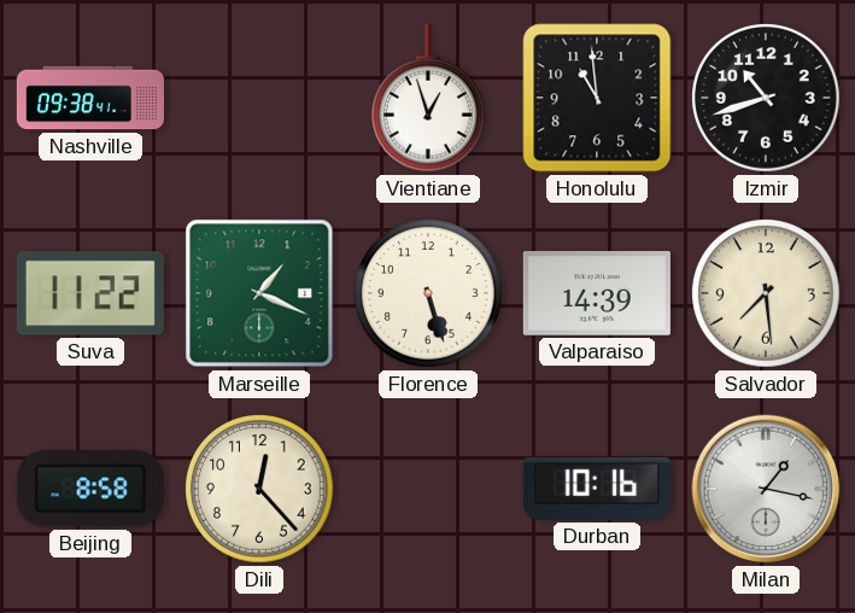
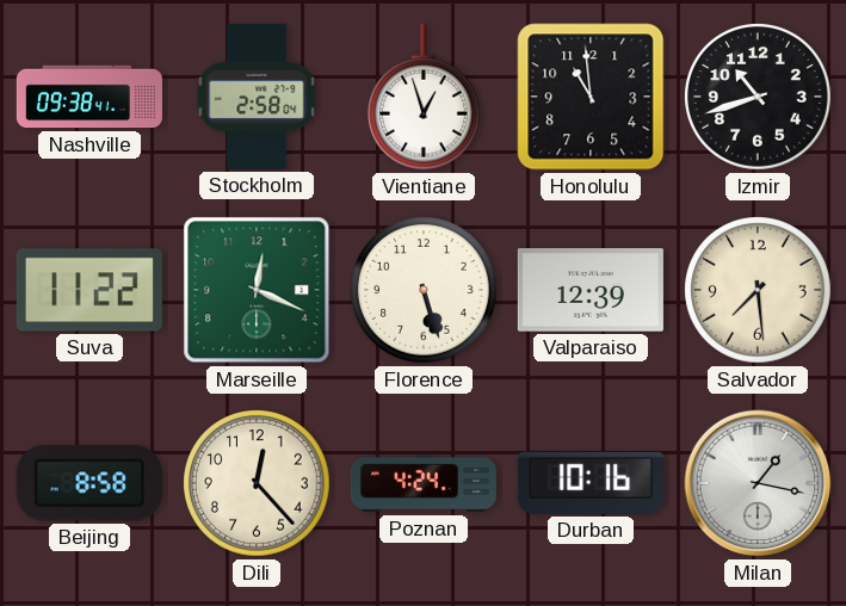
Stockholm: none -> 2:58 (257, 97)
Marseille: 1:19 -> 12:19 (257, 290)
Valparaiso: 14:39 -> 12:39 (591, 291)
Poznan: none -> 4:24 (424, 483)
